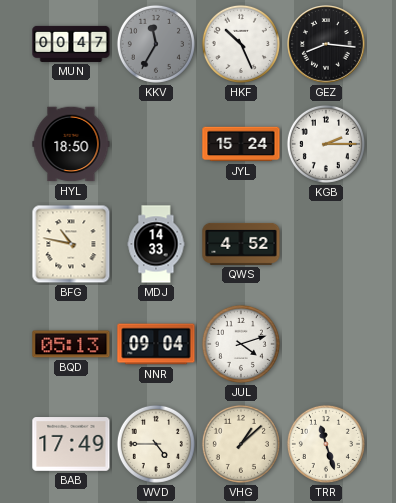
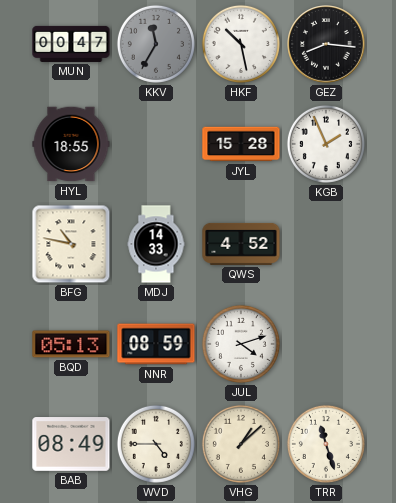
HKF: 10:26 -> 10:28 (241, 44)
HYL: 18:50 -> 18:55 (71, 144)
JYL: 15:24 -> 15:28 (241, 144)
KGB: 2:15 -> 1:56 (326, 144)
NNR: 09:04 -> 08:59 (156, 344)
BAB: 17:49 -> 08:49 (71, 444)
